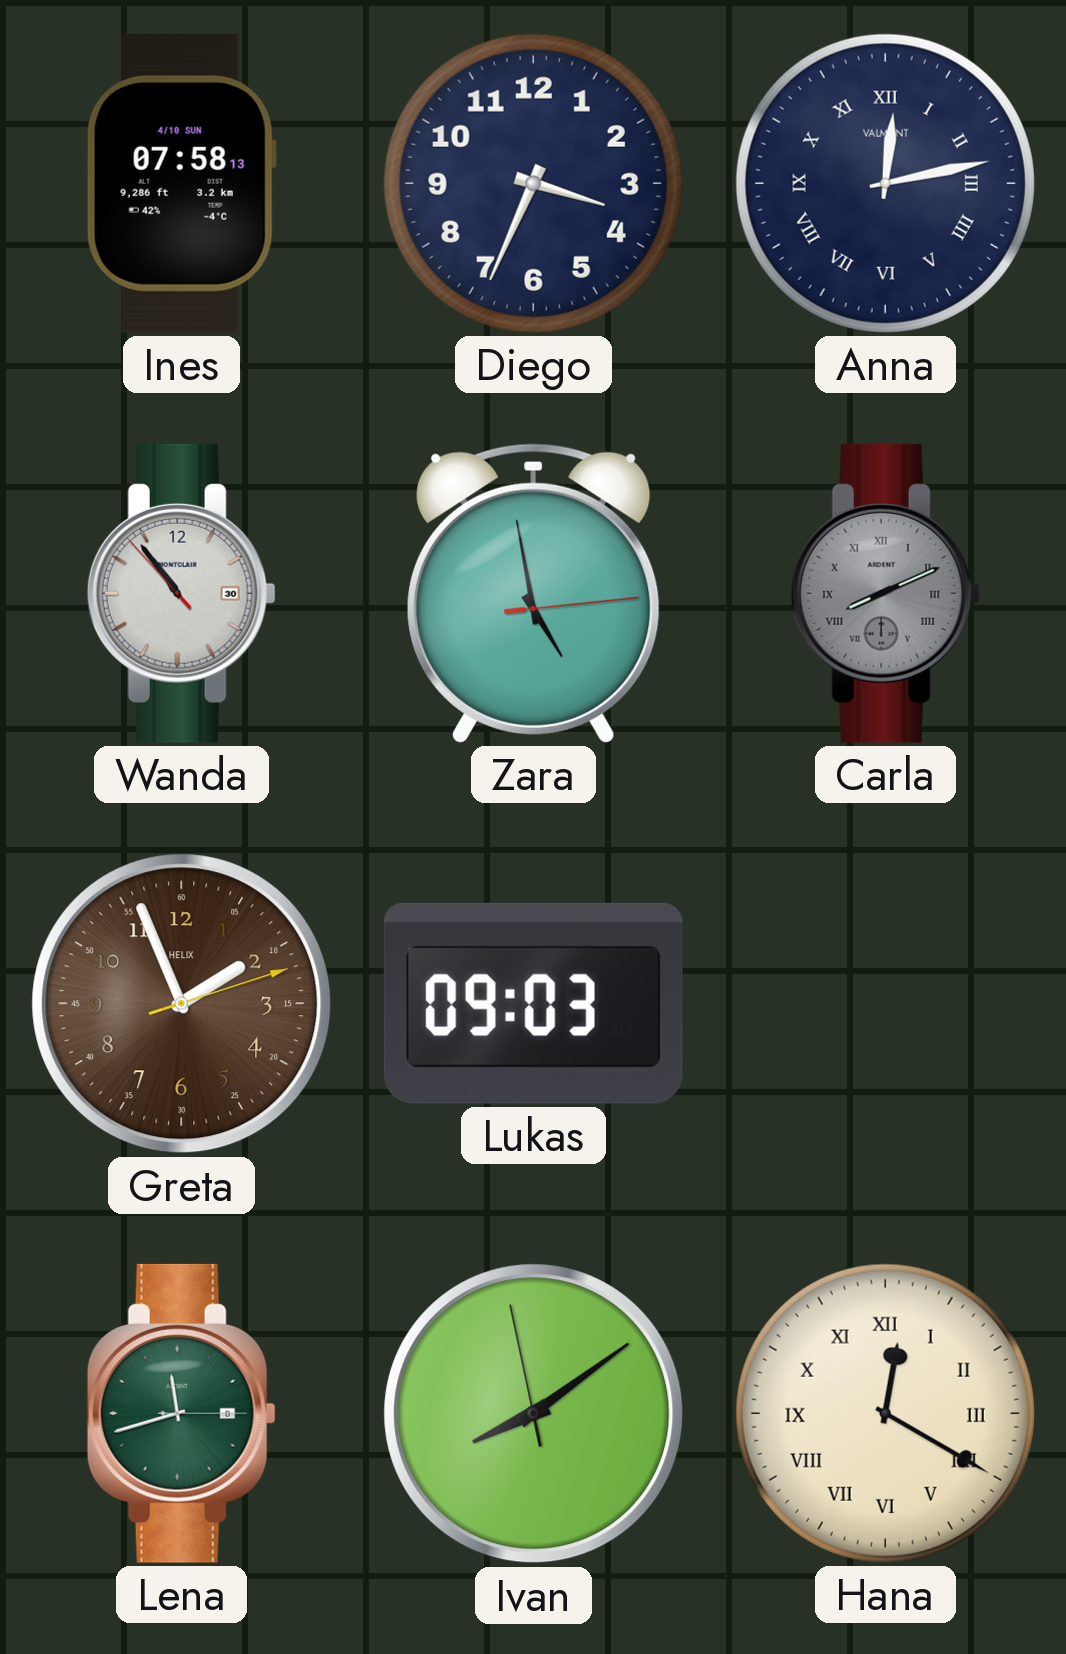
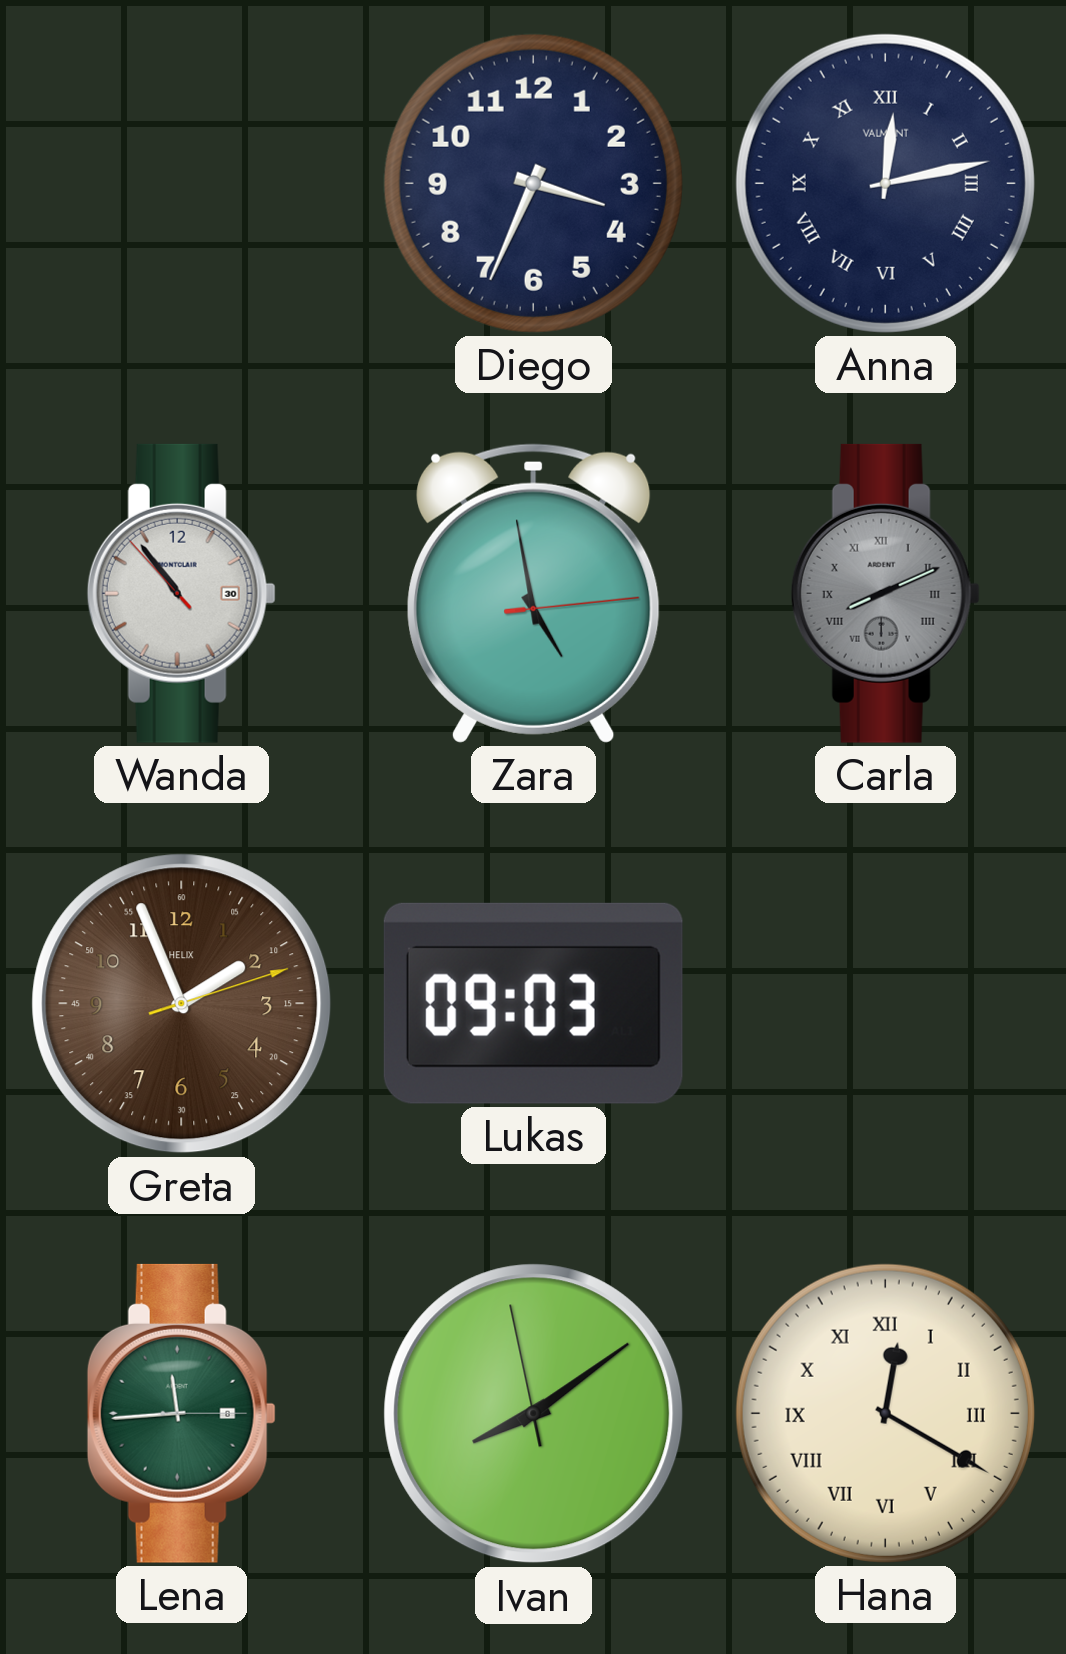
Ines: 07:58 -> none (181, 183)
Lena: 11:42 -> 11:44 (181, 1413)
